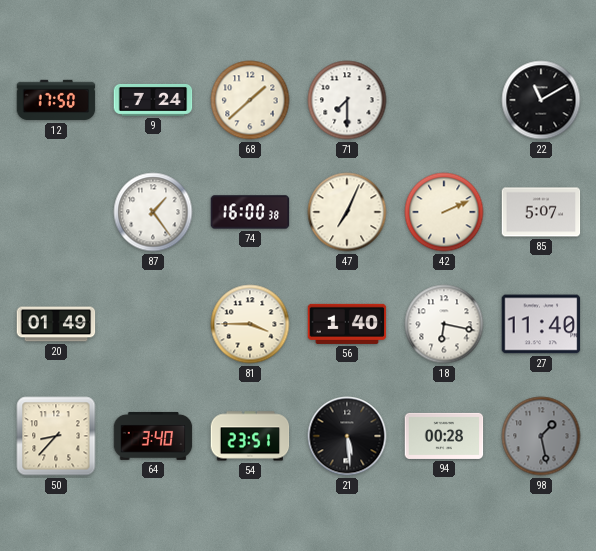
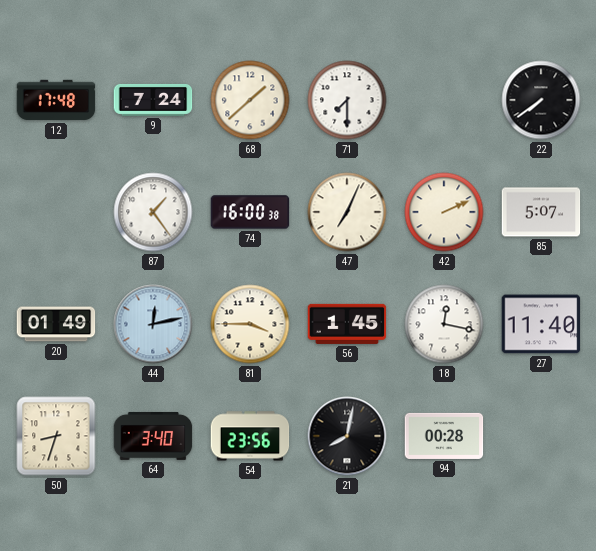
12: 17:50 -> 17:48 (56, 100)
22: 11:10 -> 7:39 (541, 100)
44: none -> 12:13 (153, 324)
56: 1:40 -> 1:45 (347, 324)
18: 6:17 -> 12:17 (444, 324)
50: 8:37 -> 8:33 (56, 436)
54: 23:51 -> 23:56 (250, 436)
21: 5:29 -> 8:02 (347, 436)
98: 1:28 -> none (541, 436)
